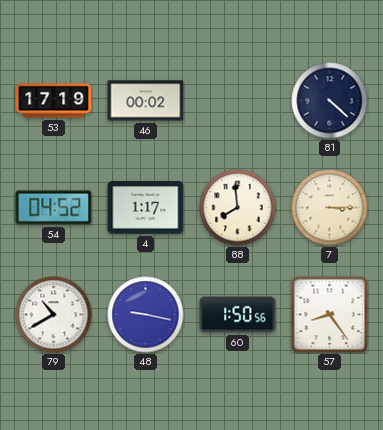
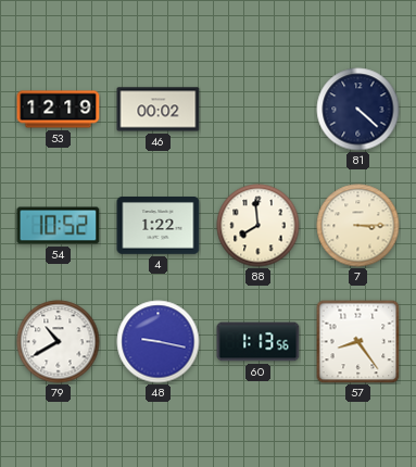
53: 17:19 -> 12:19 (59, 110)
54: 04:52 -> 10:52 (59, 226)
4: 1:17 -> 1:22 (159, 226)
60: 1:50 -> 1:13 (259, 342)
